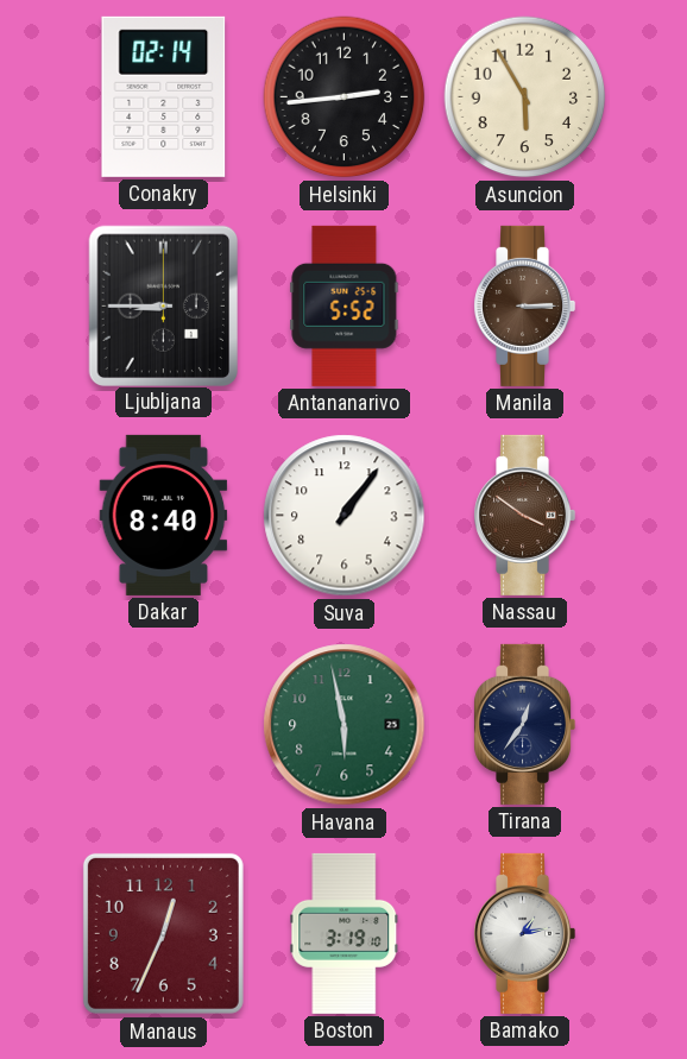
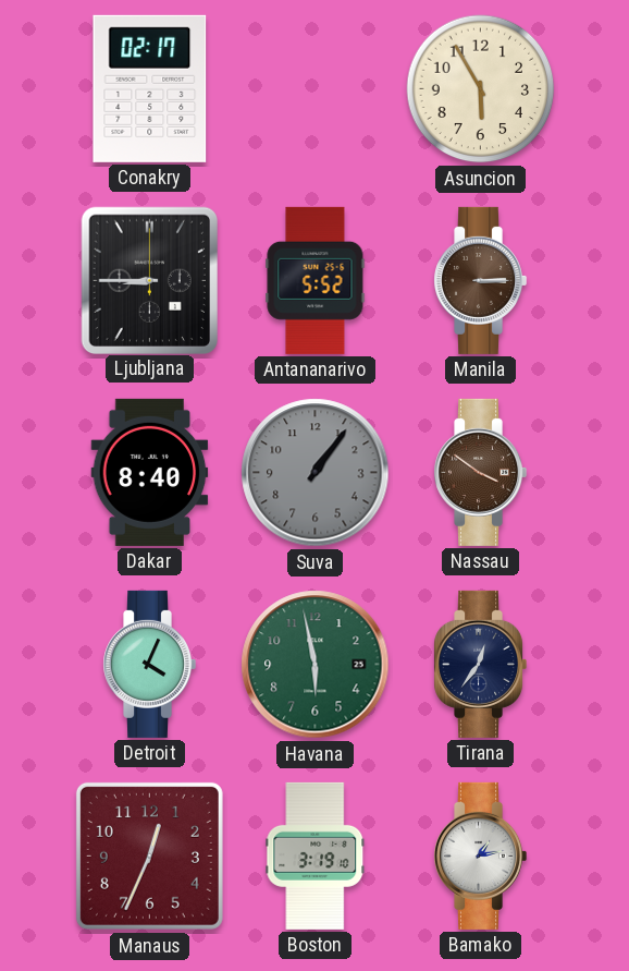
Conakry: 02:14 -> 02:17 (150, 88)
Helsinki: 2:44 -> none (345, 97)
Suva dial: white -> grey (316, 473)
Detroit: none -> 4:04 (150, 664)
